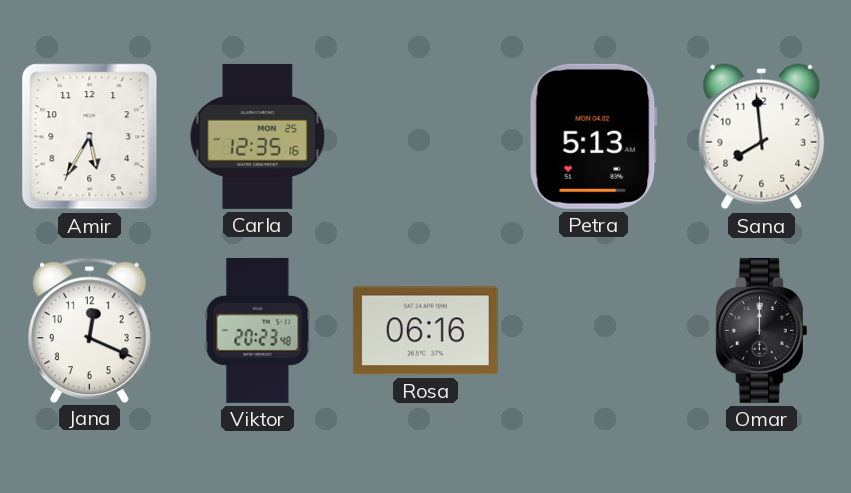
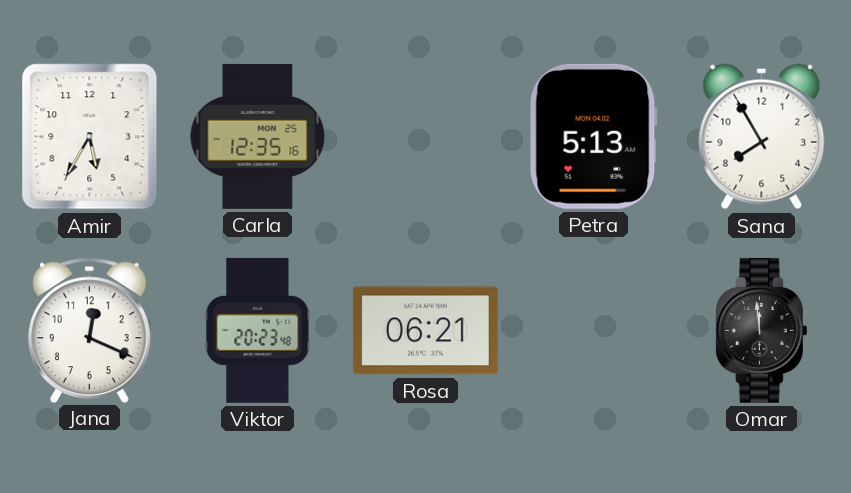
Sana: 7:59 -> 7:55 (762, 137)
Rosa: 06:16 -> 06:21 (425, 331)
Omar: 12:00 -> 11:59 (761, 330)
